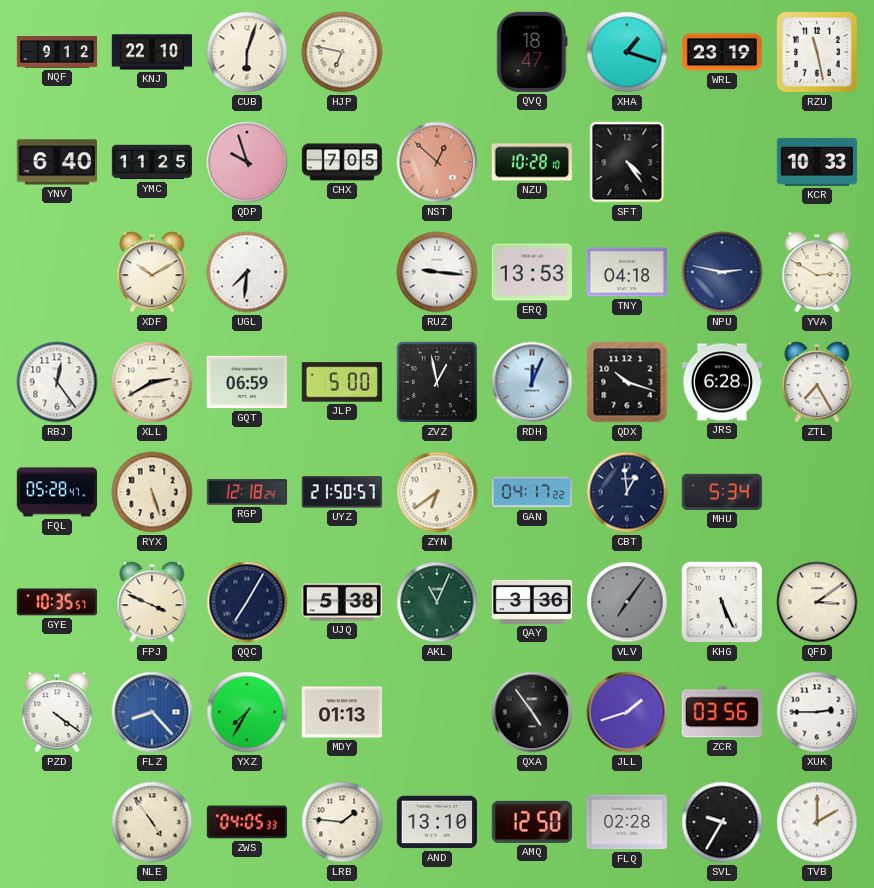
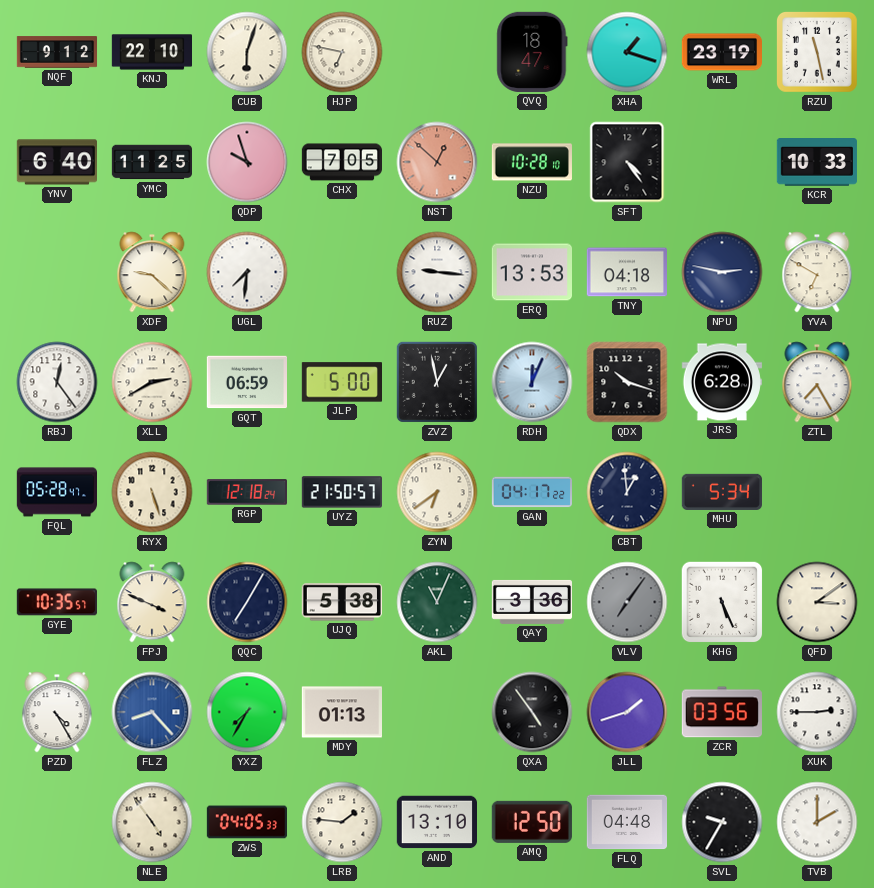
XDF: 10:10 -> 9:22 (152, 272)
YVA: 2:50 -> 6:50 (817, 272)
PZD: 4:21 -> 4:25 (57, 712)
FLQ: 02:28 -> 04:48 (626, 822)
